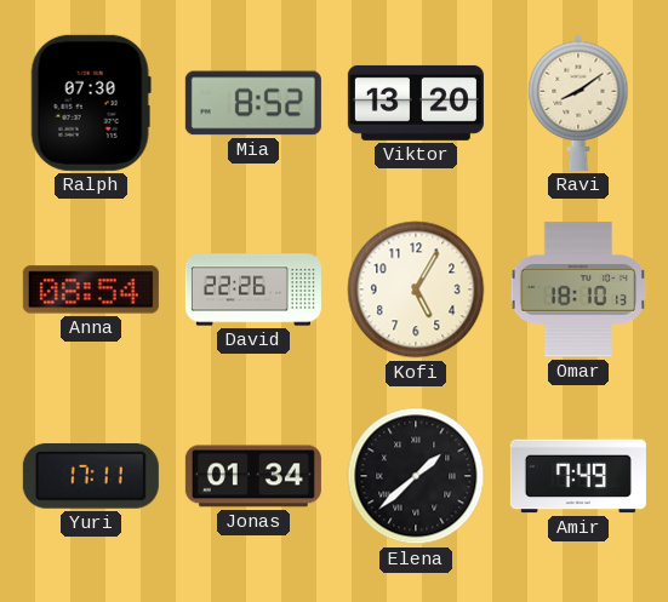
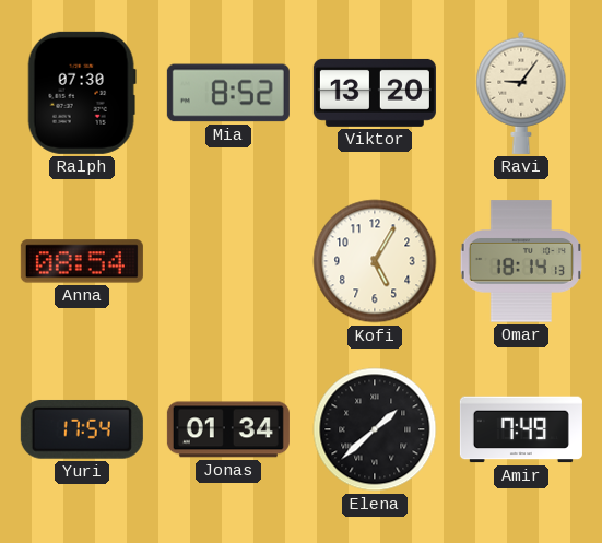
Ravi: 8:09 -> 9:06 (521, 93)
David: 22:26 -> none (253, 289)
Omar: 18:10 -> 18:14 (520, 261)
Yuri: 17:11 -> 17:54 (82, 429)
